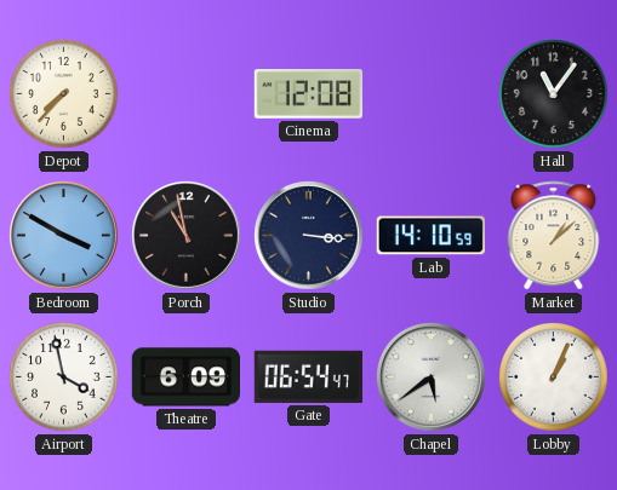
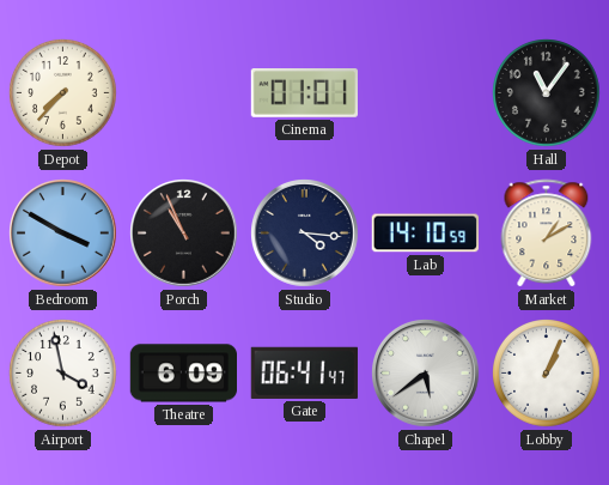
Cinema: 12:08 -> 01:01 (304, 93)
Porch: 10:58 -> 10:56 (184, 234)
Studio: 3:16 -> 4:16 (305, 234)
Market: 1:08 -> 1:10 (547, 234)
Gate: 06:54 -> 06:41 (304, 372)
